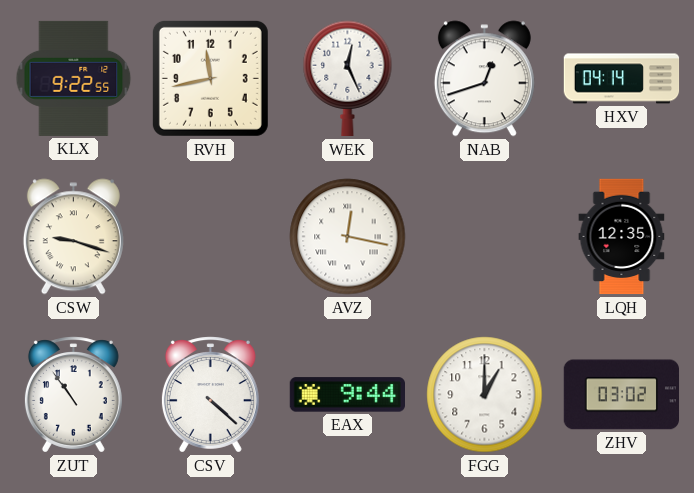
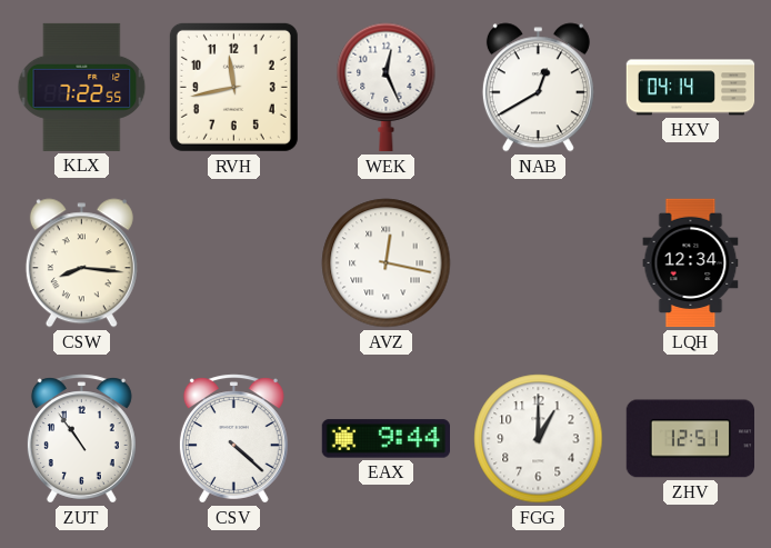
KLX: 9:22 -> 7:22 (82, 87)
NAB: 12:42 -> 12:40 (538, 88)
CSW: 9:18 -> 8:16 (81, 263)
LQH: 12:35 -> 12:34 (691, 263)
ZHV: 03:02 -> 12:51 (690, 439)
